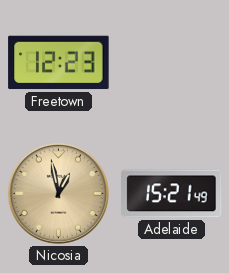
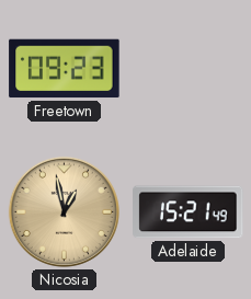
Freetown: 12:23 -> 09:23 (65, 69)
